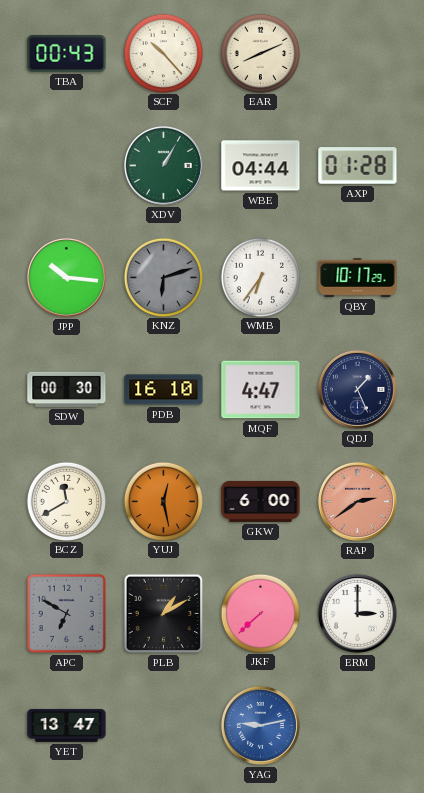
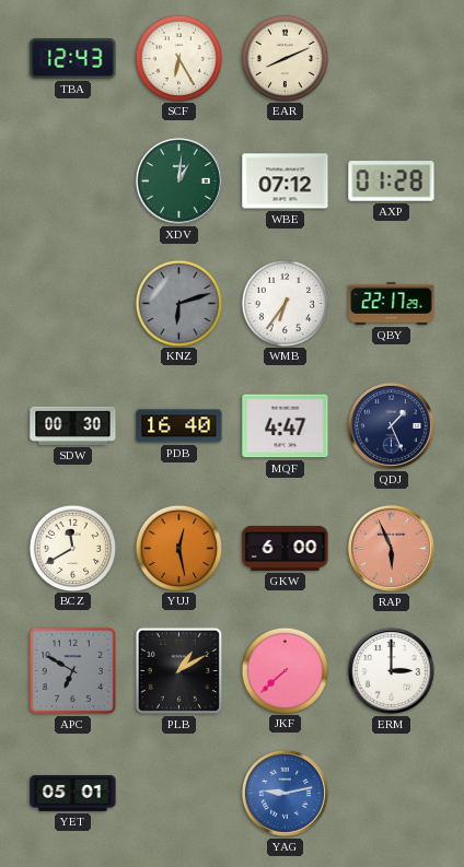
TBA: 00:43 -> 12:43 (73, 59)
SCF: 10:23 -> 6:25 (178, 58)
XDV: 1:05 -> 1:01 (178, 180)
WBE: 04:44 -> 07:12 (286, 181)
JPP: 10:16 -> none (66, 277)
QBY: 10:17 -> 22:17 (392, 304)
PDB: 16:10 -> 16:40 (179, 426)
RAP: 2:39 -> 5:56 (391, 548)
YET: 13:47 -> 05:01 (73, 794)
